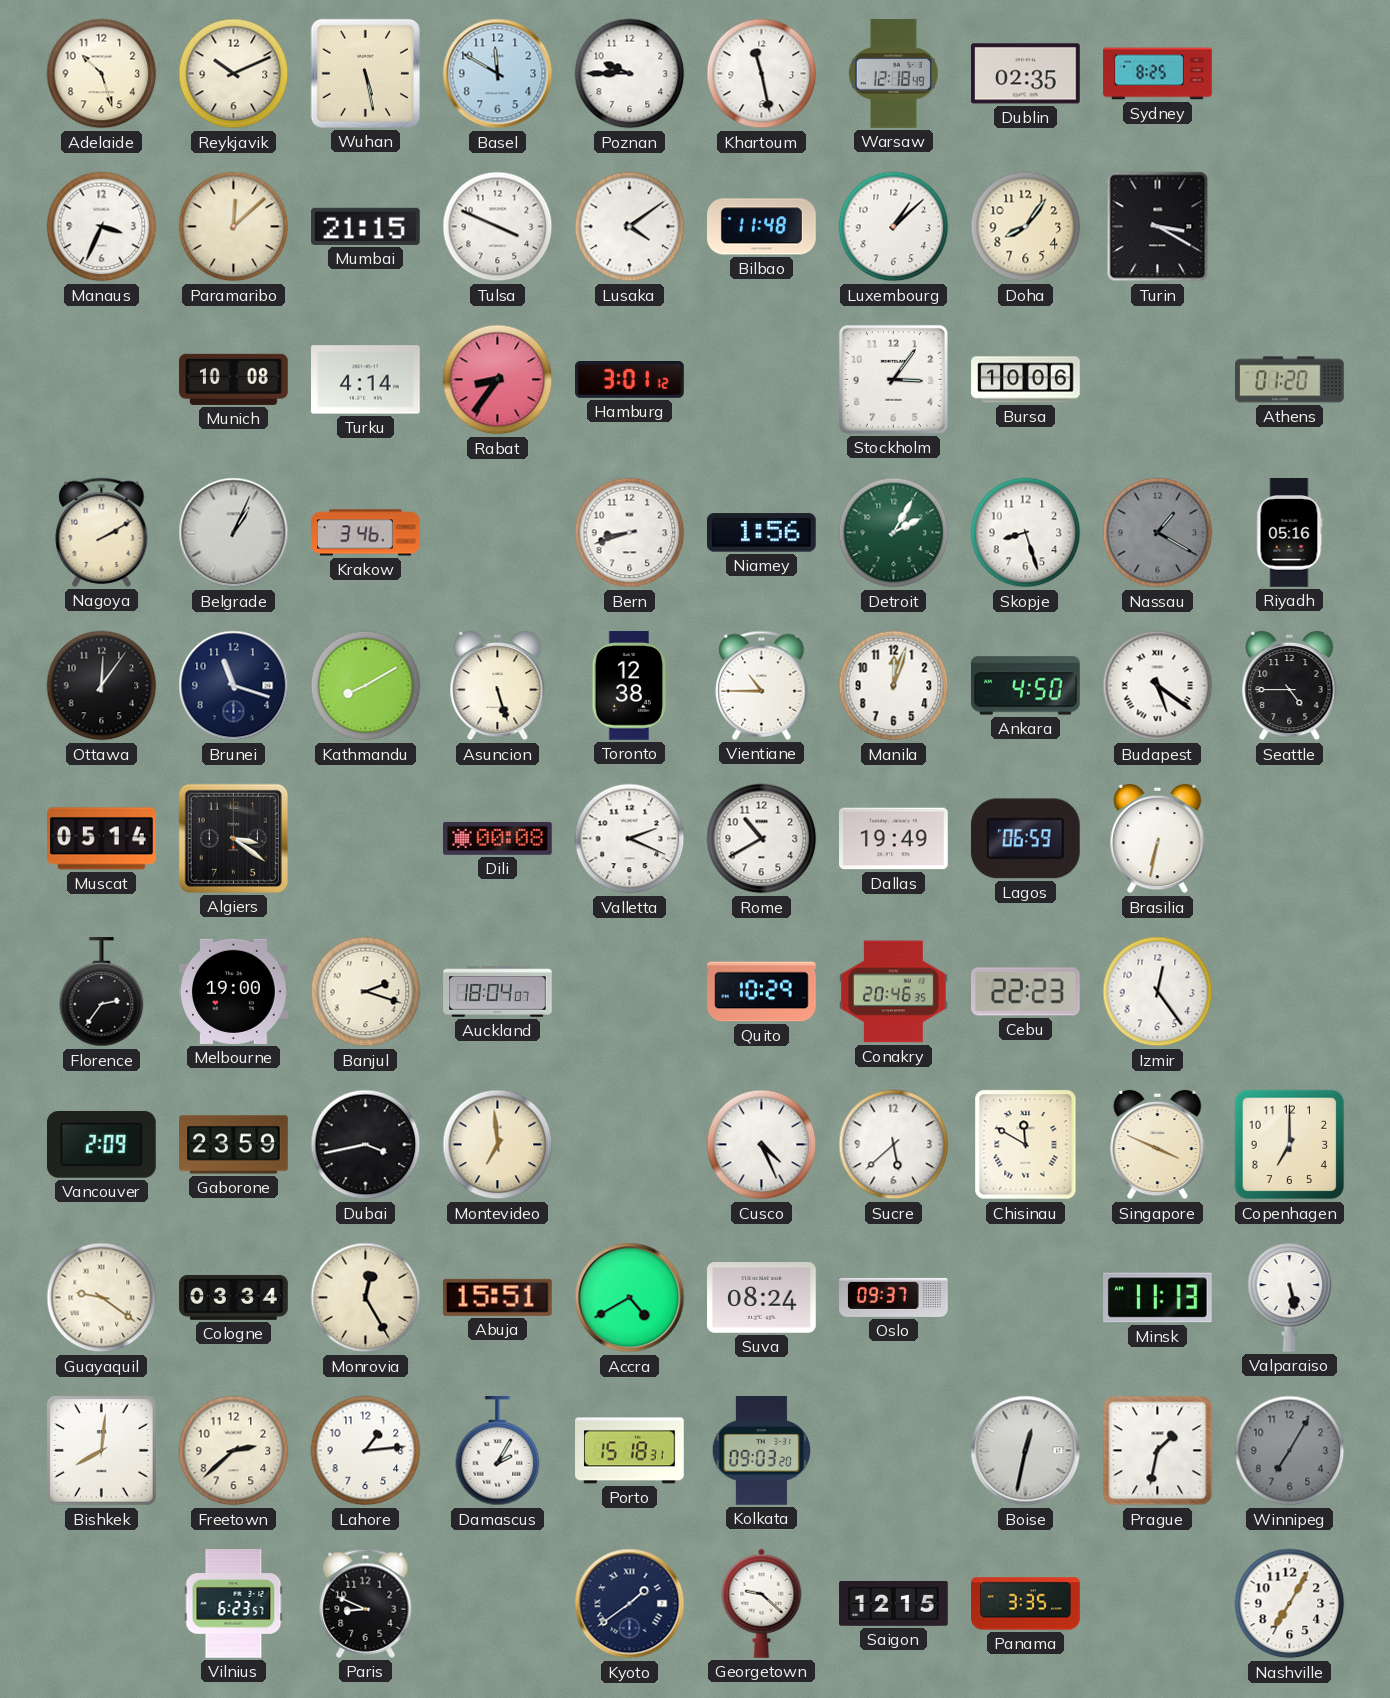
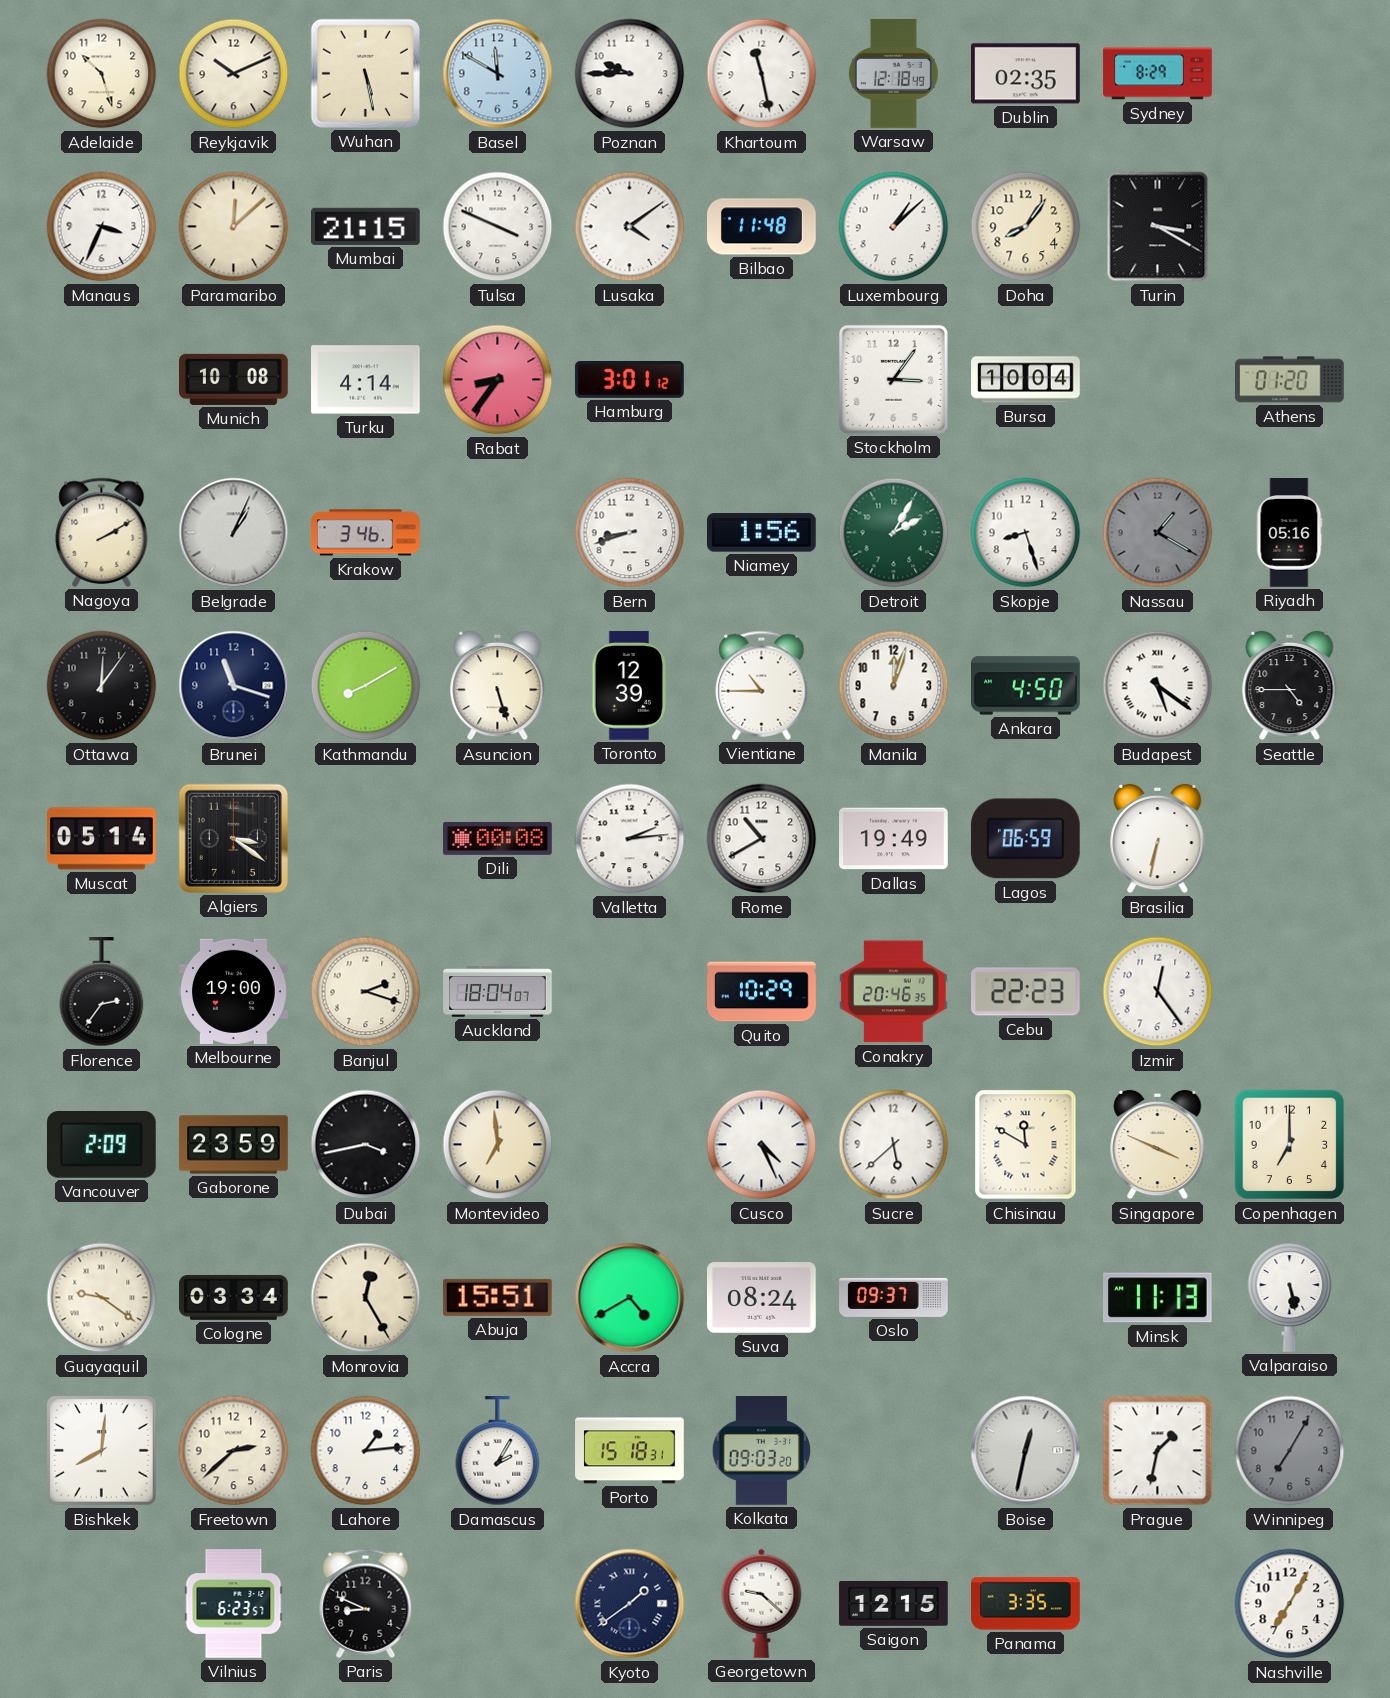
Sydney: 8:25 -> 8:29 (1158, 74)
Bursa: 10:06 -> 10:04 (1026, 380)
Toronto: 12:38 -> 12:39 (629, 686)
Valletta: 2:19 -> 2:14 (630, 839)
